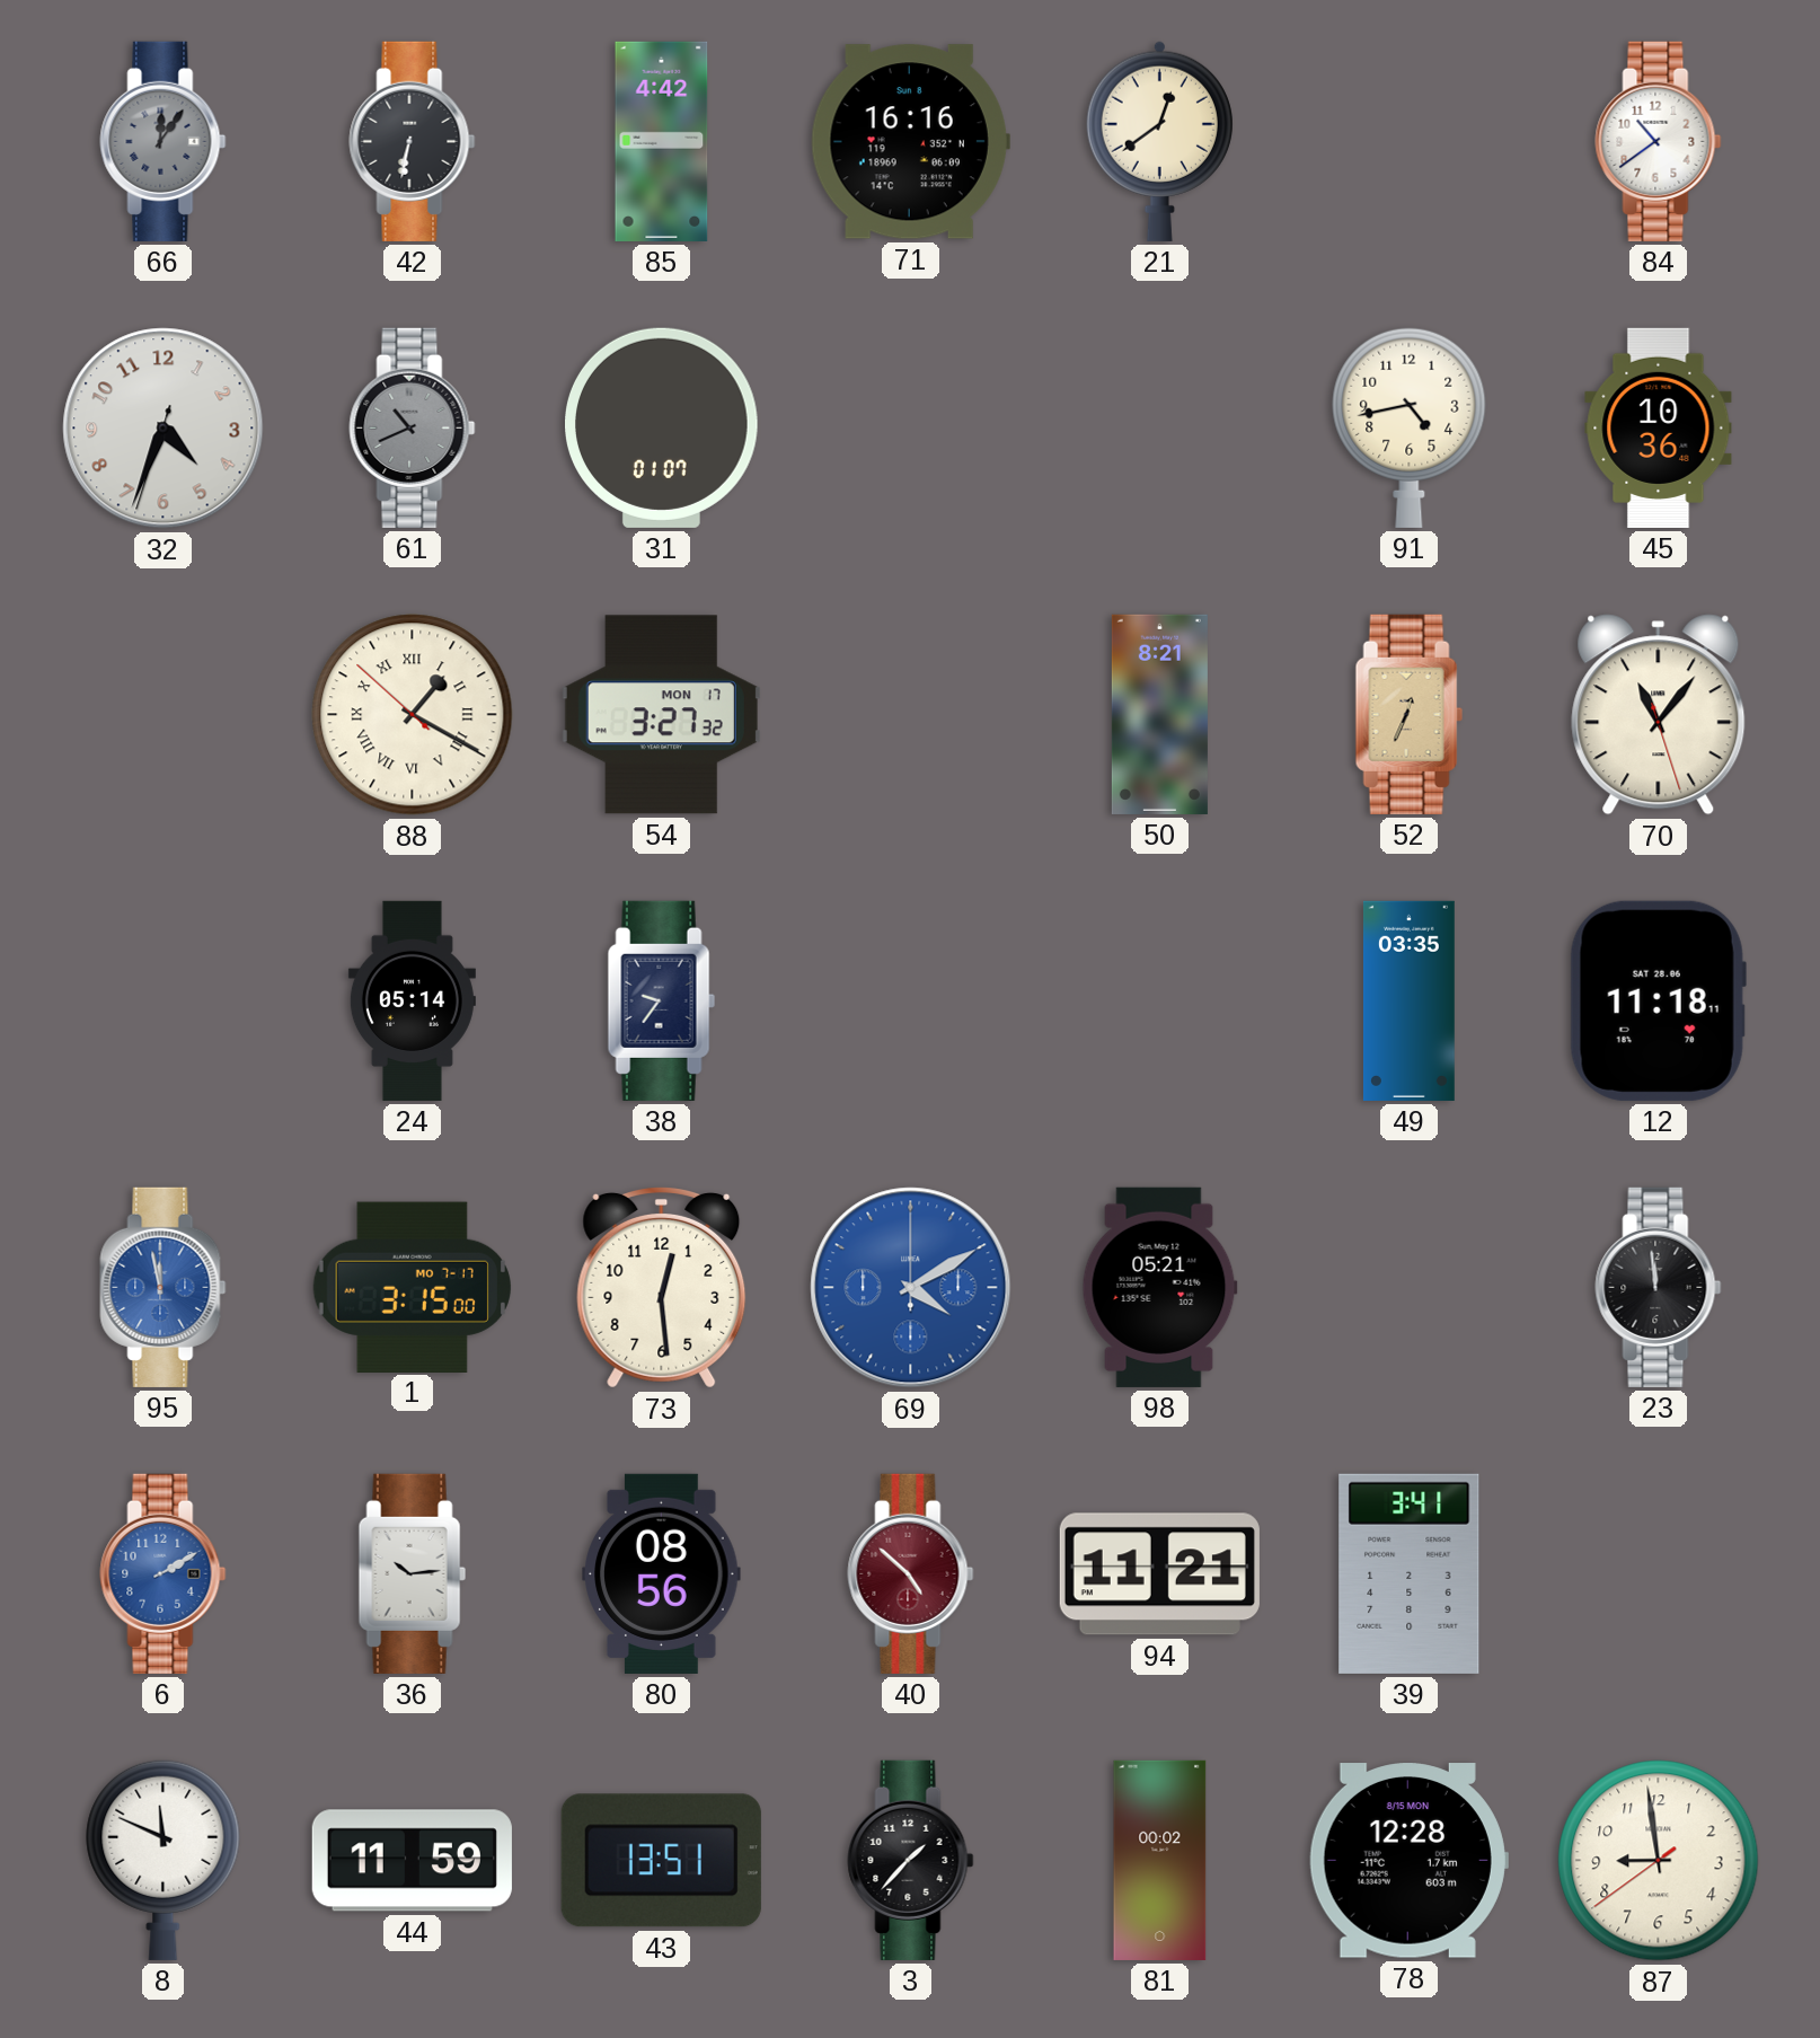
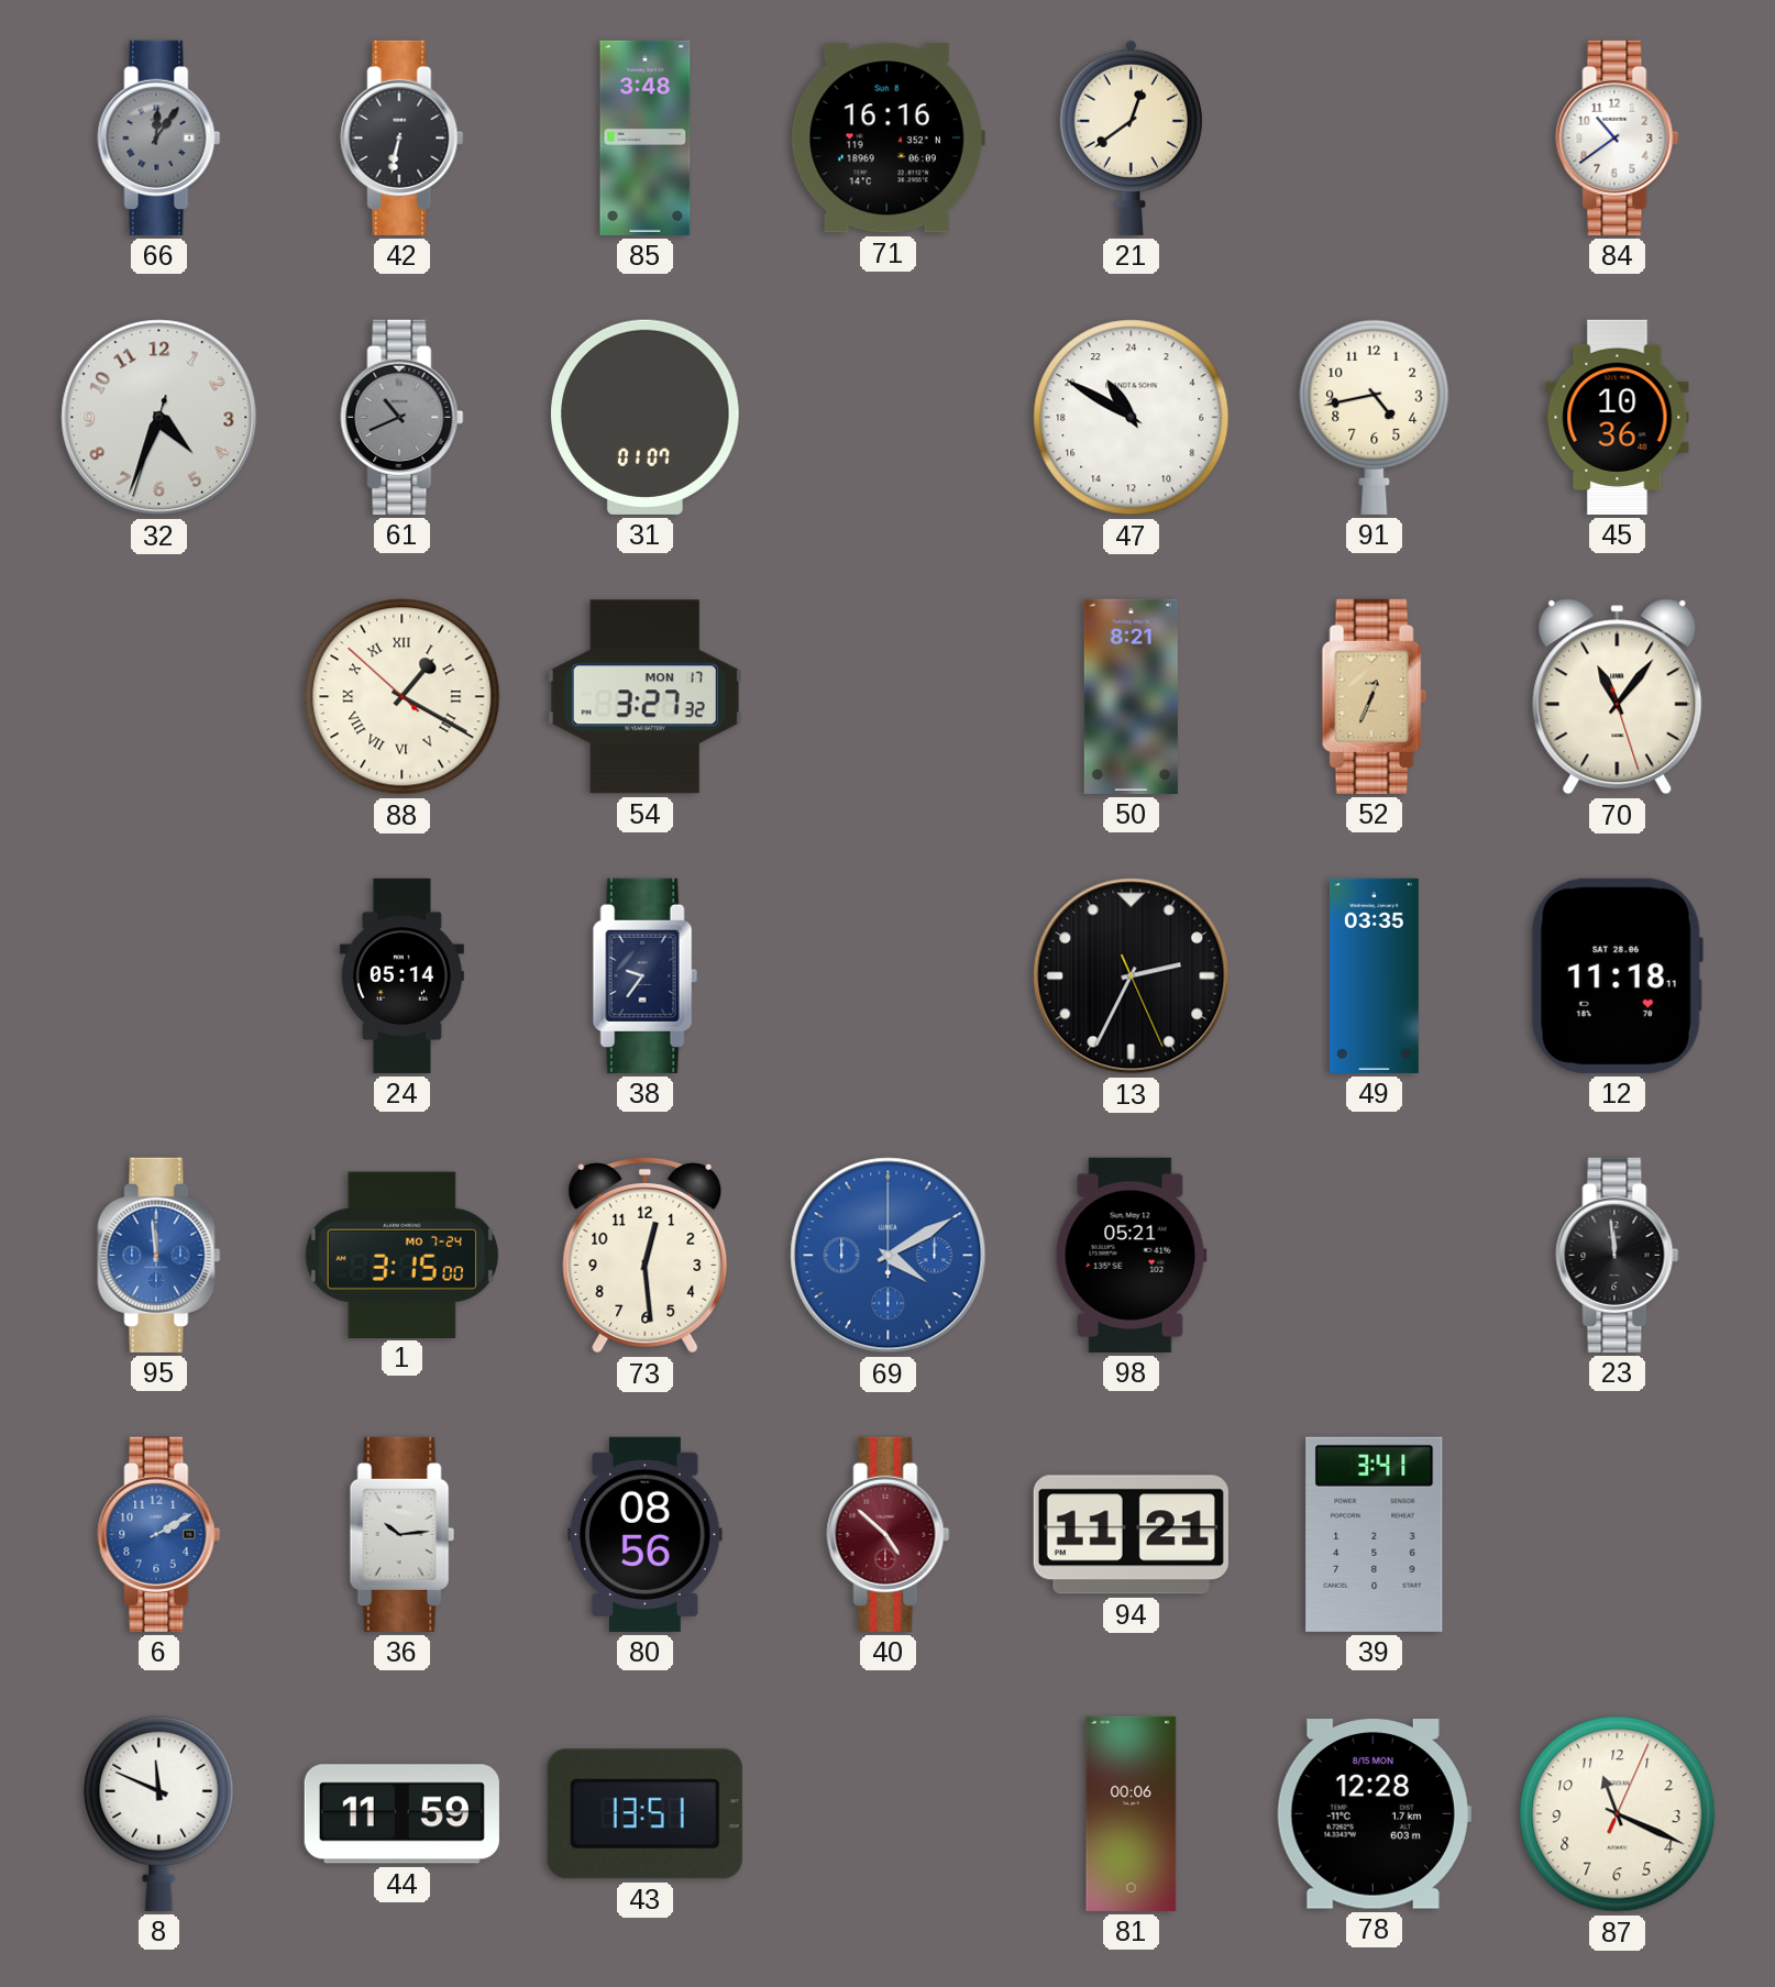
85: 4:42 -> 3:48 (646, 137)
47: none -> 21:50 (1132, 418)
13: none -> 2:34 (1132, 976)
95: 11:58 -> 11:59 (159, 1255)
1 date: MO 7-17 -> MO 7-24 (401, 1255)
3: 1:37 -> none (911, 1860)
81: 00:02 -> 00:06 (1132, 1813)
87: 8:58 -> 11:19 (1618, 1814)
